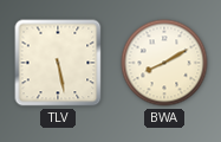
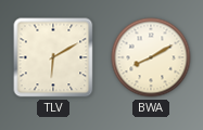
TLV: 5:28 -> 6:10 (53, 57)
